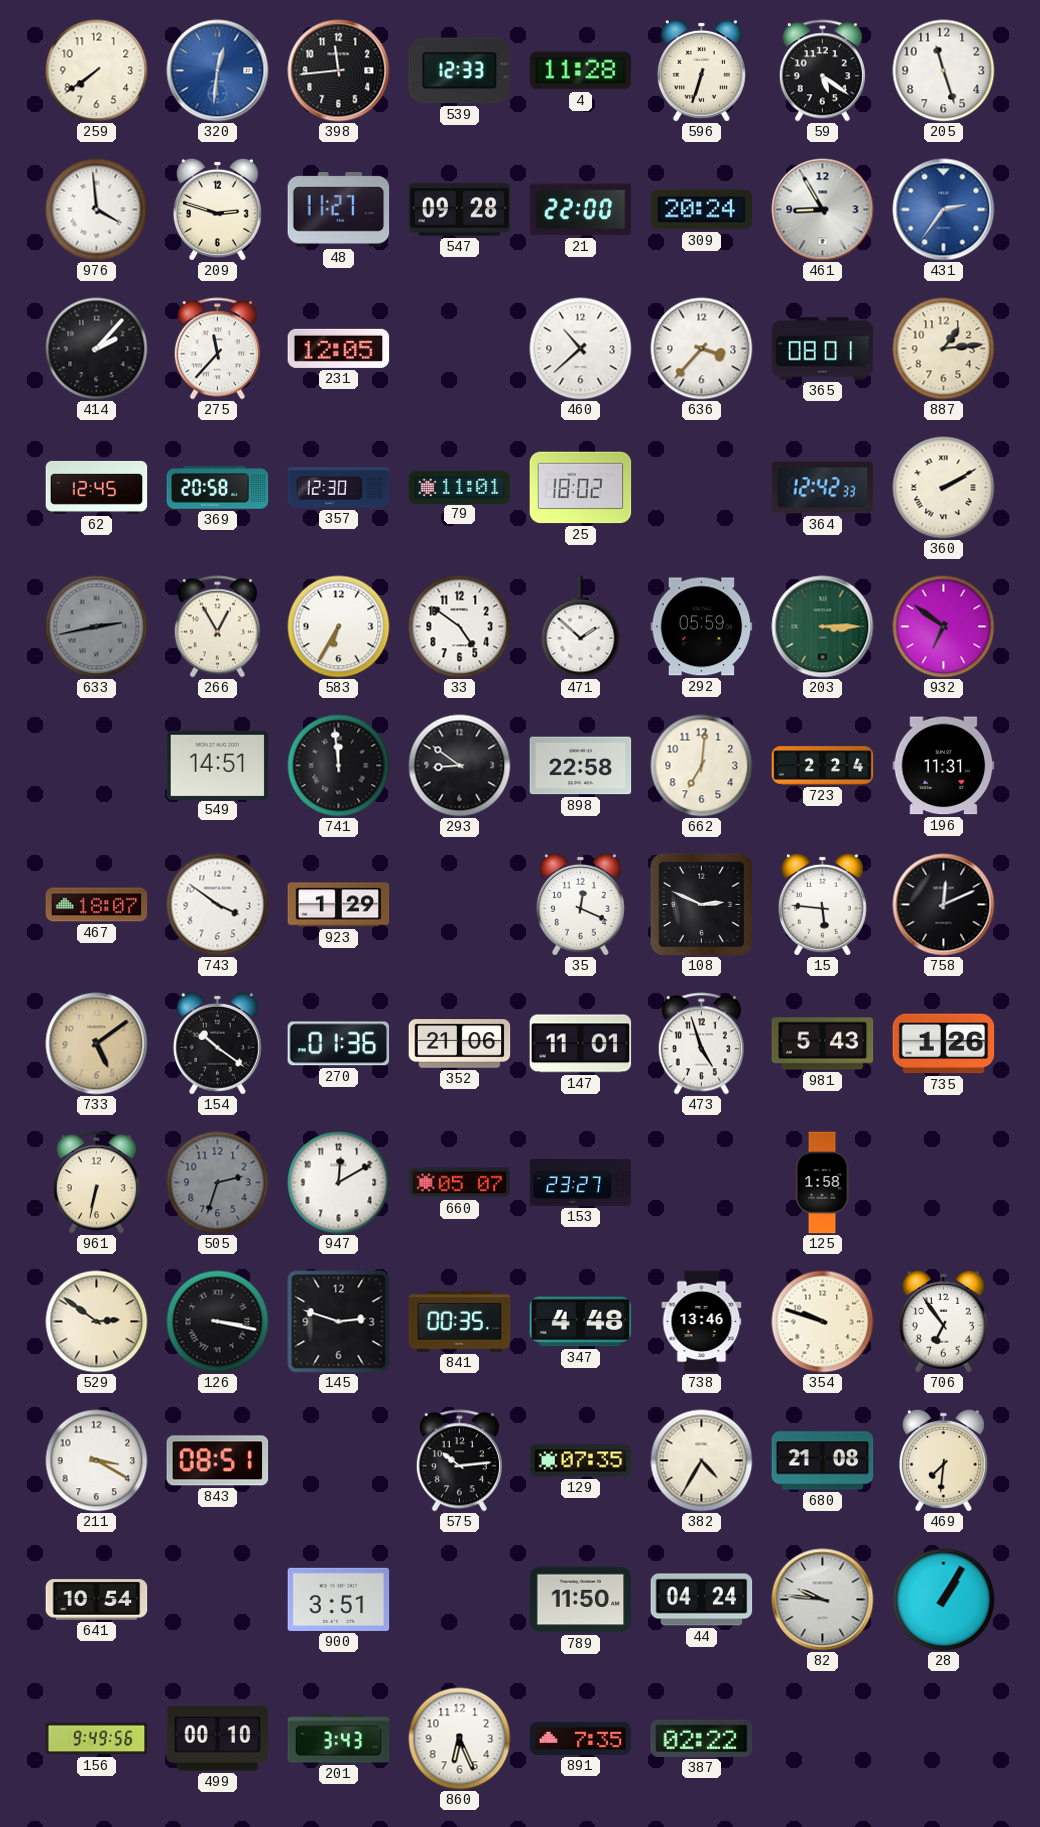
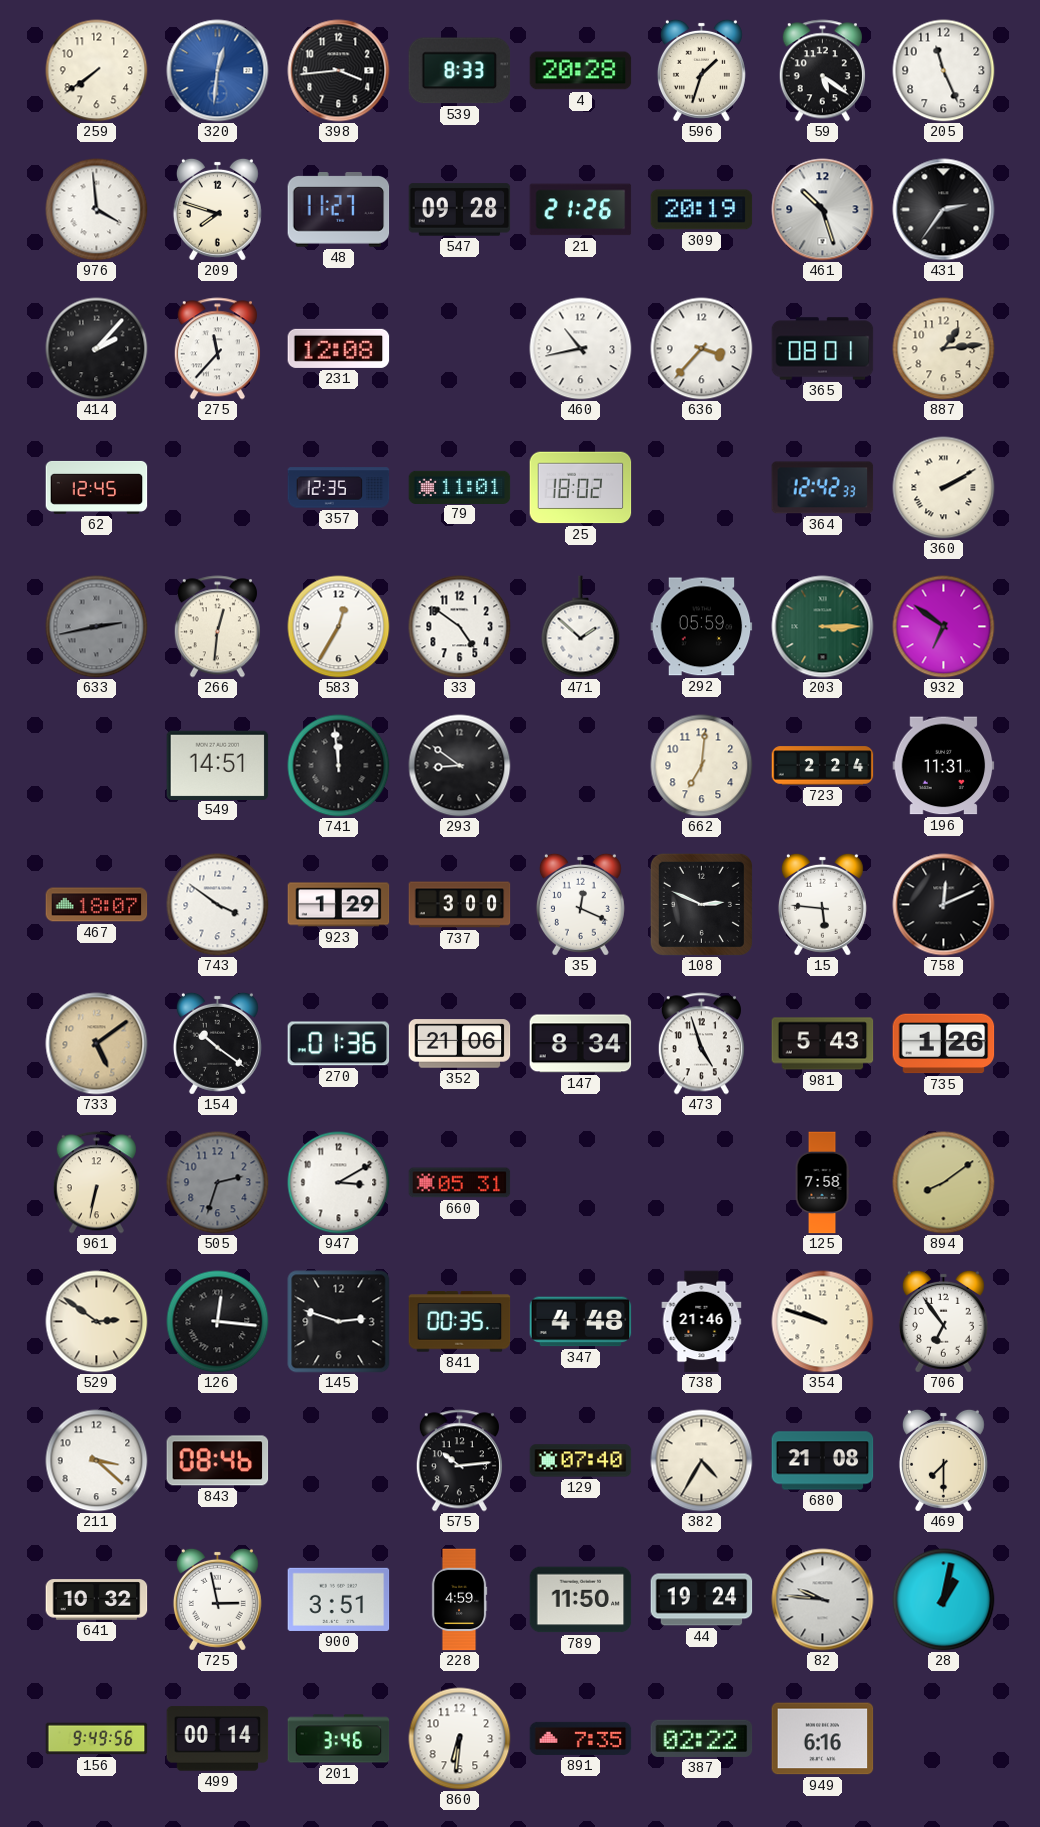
398: 11:44 -> 3:44 (339, 71)
539: 12:33 -> 8:33 (460, 71)
4: 11:28 -> 20:28 (581, 71)
596: 6:33 -> 1:33 (701, 70)
205: 11:27 -> 11:26 (944, 71)
209: 2:48 -> 7:48 (217, 209)
21: 22:00 -> 21:26 (581, 210)
309: 20:24 -> 20:19 (702, 210)
461: 8:55 -> 10:27 (823, 210)
431 dial: blue -> black (944, 210)
231: 12:05 -> 12:08 (339, 348)
460: 10:38 -> 10:43 (581, 349)
369: 20:58 -> none (218, 488)
357: 12:30 -> 12:35 (339, 488)
266: 12:55 -> 12:31 (217, 627)
583: 6:35 -> 12:35 (339, 627)
898: 22:58 -> none (581, 766)
737: none -> 3:00 (460, 905)
147: 11:01 -> 8:34 (581, 1044)
947: 12:10 -> 3:10 (339, 1183)
660: 05:07 -> 05:31 (460, 1183)
153: 23:27 -> none (581, 1182)
125: 1:58 -> 7:58 (822, 1183)
894: none -> 8:09 (944, 1183)
126: 3:17 -> 12:16 (218, 1322)
738: 13:46 -> 21:46 (702, 1322)
211: 3:20 -> 3:22 (97, 1461)
843: 08:51 -> 08:46 (218, 1461)
129: 07:35 -> 07:40 (581, 1461)
469: 7:31 -> 7:30 (943, 1460)
641: 10:54 -> 10:32 (97, 1600)
725: none -> 2:58 (217, 1599)
228: none -> 4:59 (459, 1600)
44: 04:24 -> 19:24 (702, 1600)
28: 1:05 -> 1:02 (944, 1600)
499: 00:10 -> 00:14 (218, 1739)
201: 3:43 -> 3:46 (339, 1739)
860: 6:26 -> 6:31 (460, 1739)
949: none -> 6:16 (823, 1739)
